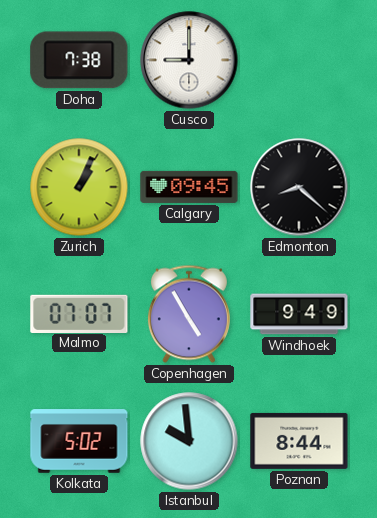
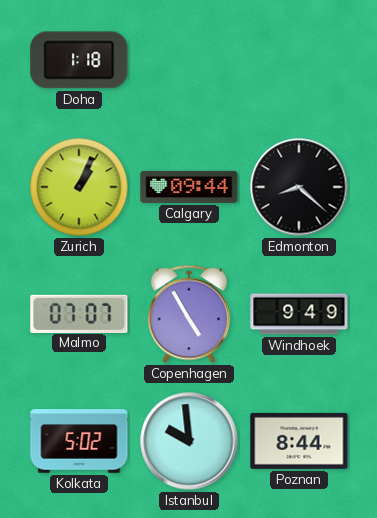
Doha: 7:38 -> 1:18 (79, 60)
Cusco: 9:00 -> none (189, 60)
Calgary: 09:45 -> 09:44 (189, 187)
